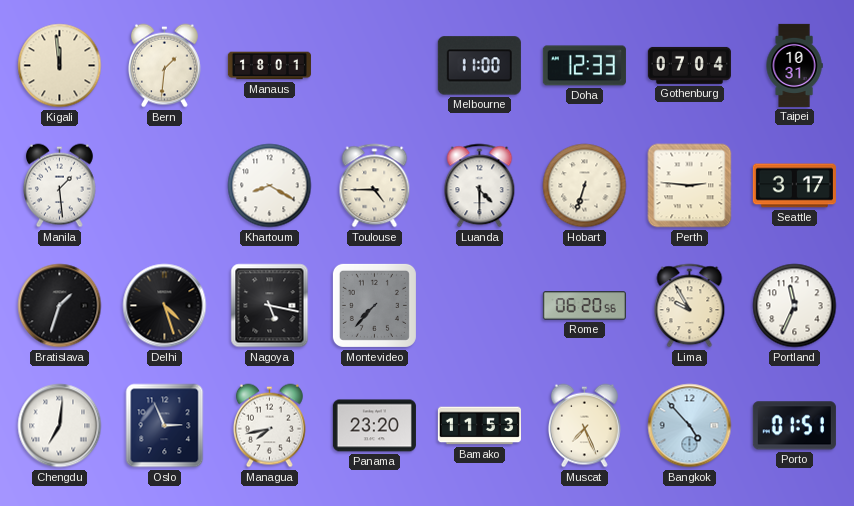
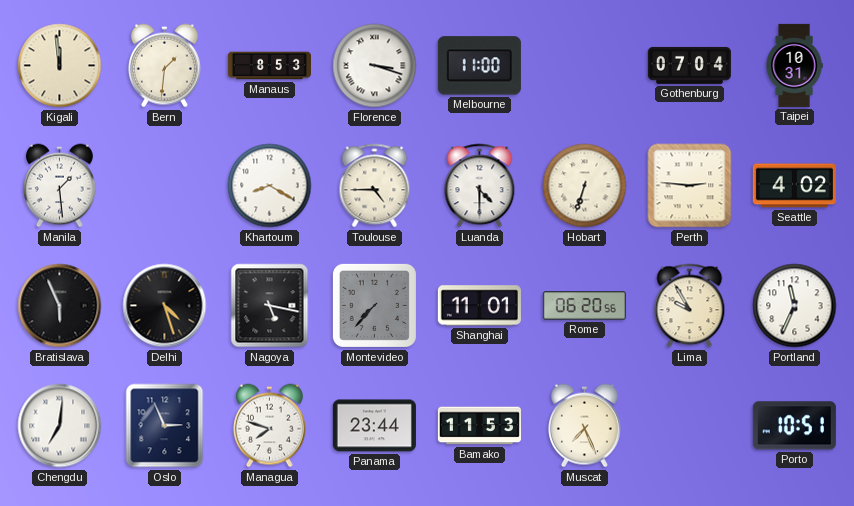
Manaus: 18:01 -> 8:53 (269, 66)
Florence: none -> 3:18 (375, 66)
Doha: 12:33 -> none (584, 66)
Seattle: 3:17 -> 4:02 (794, 186)
Bratislava: 1:33 -> 5:56 (60, 306)
Shanghai: none -> 11:01 (479, 306)
Managua: 7:43 -> 7:48 (269, 426)
Panama: 23:20 -> 23:44 (374, 426)
Bangkok: 4:53 -> none (690, 426)
Porto: 01:51 -> 10:51 (794, 426)
